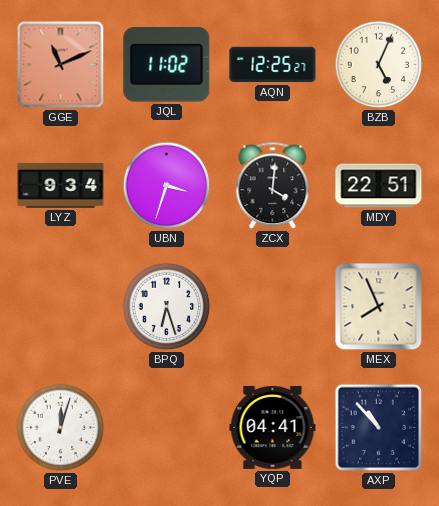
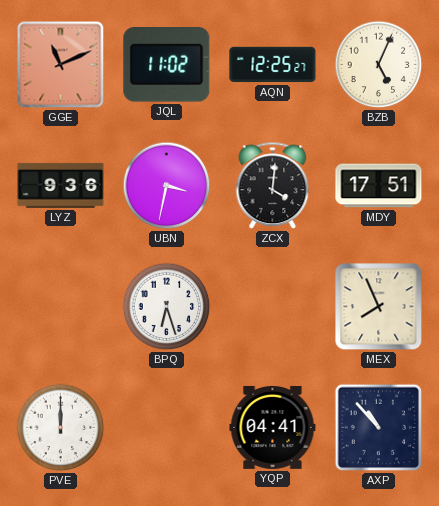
LYZ: 9:34 -> 9:36 (61, 185)
UBN: 3:33 -> 3:32 (167, 186)
MDY: 22:51 -> 17:51 (379, 186)
PVE: 12:03 -> 12:00 (61, 428)
